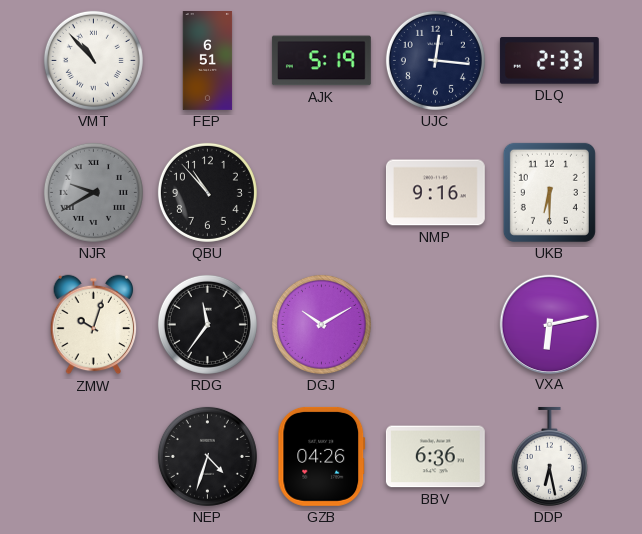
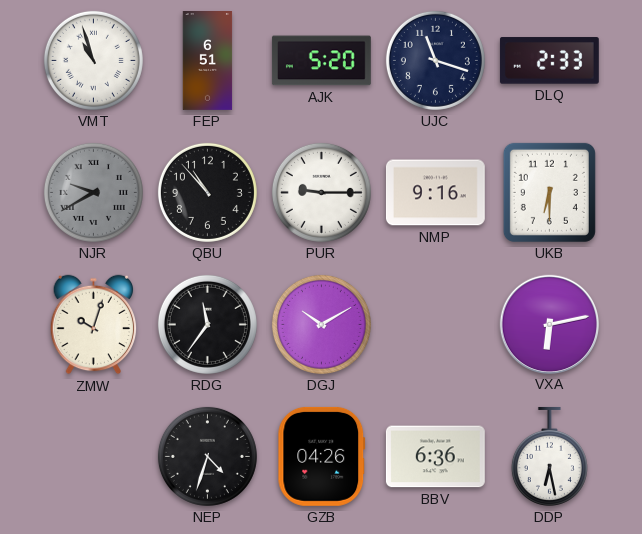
VMT: 10:53 -> 10:57 (93, 60)
AJK: 5:19 -> 5:20 (321, 61)
UJC: 12:16 -> 11:18 (435, 60)
PUR: none -> 9:15 (321, 192)
